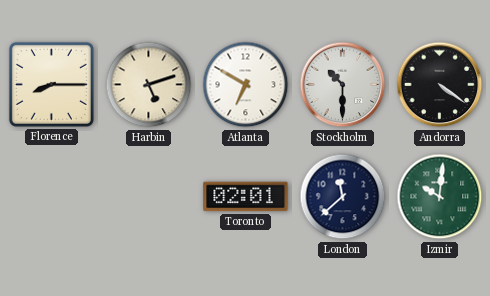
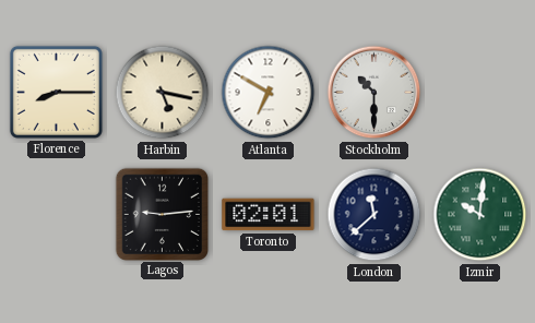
Harbin: 5:12 -> 5:17 (163, 93)
Andorra: 4:21 -> none (440, 85)
Lagos: none -> 9:14 (162, 214)
